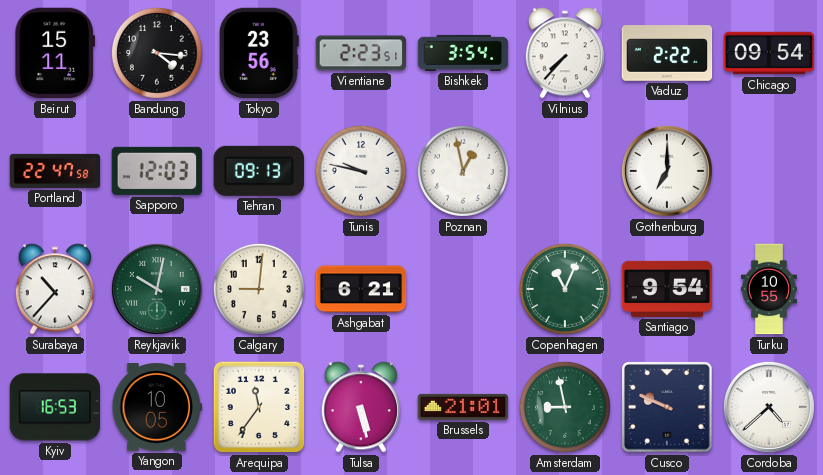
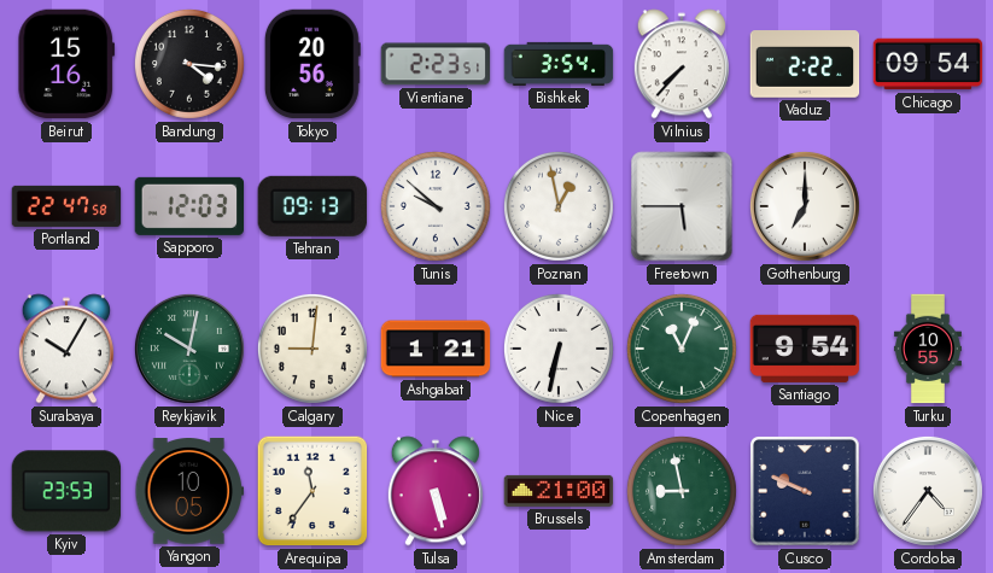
Beirut: 15:11 -> 15:16 (66, 64)
Tokyo: 23:56 -> 20:56 (312, 64)
Tunis: 9:47 -> 9:52 (436, 206)
Freetown: none -> 5:45 (682, 206)
Surabaya: 10:37 -> 10:05 (66, 349)
Ashgabat: 6:21 -> 1:21 (436, 349)
Nice: none -> 6:32 (559, 349)
Kyiv: 16:53 -> 23:53 (66, 491)
Brussels: 21:01 -> 21:00 (559, 491)
Cordoba: 4:38 -> 4:36 (928, 491)
